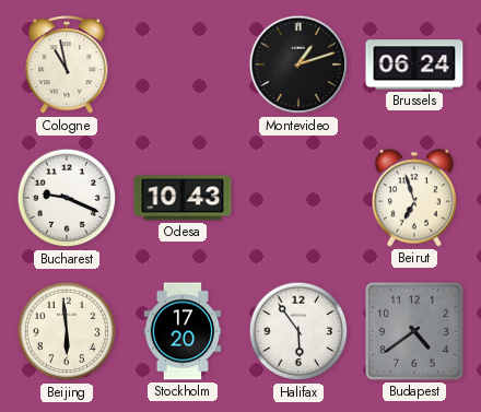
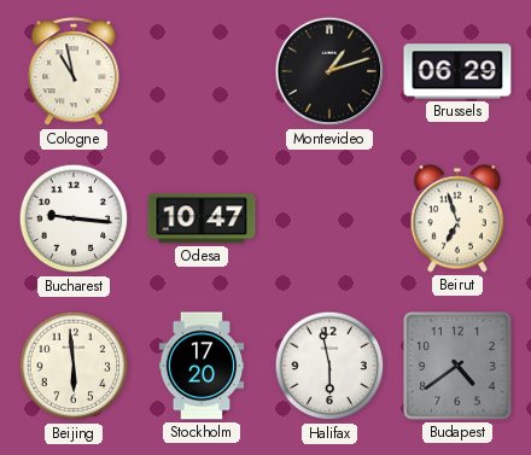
Brussels: 06:24 -> 06:29 (457, 71)
Bucharest: 9:19 -> 9:16 (74, 218)
Odesa: 10:43 -> 10:47 (202, 218)
Halifax: 5:54 -> 5:58 (329, 366)
